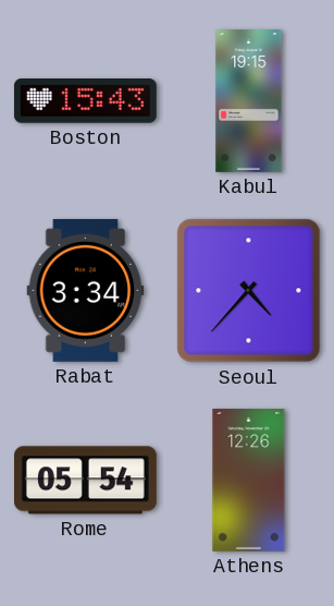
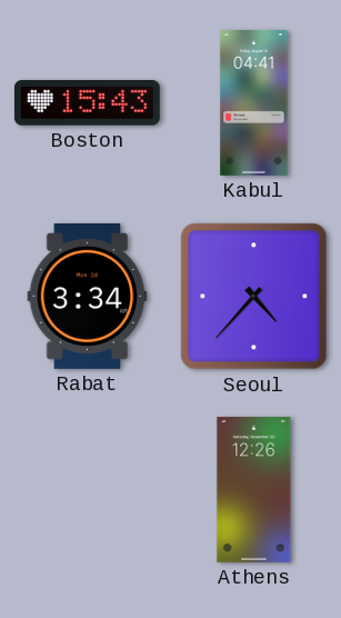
Kabul: 19:15 -> 04:41 (254, 103)
Rome: 05:54 -> none (85, 481)
